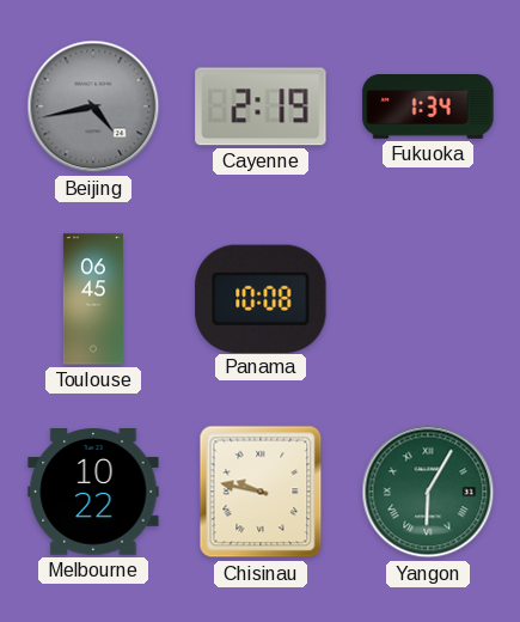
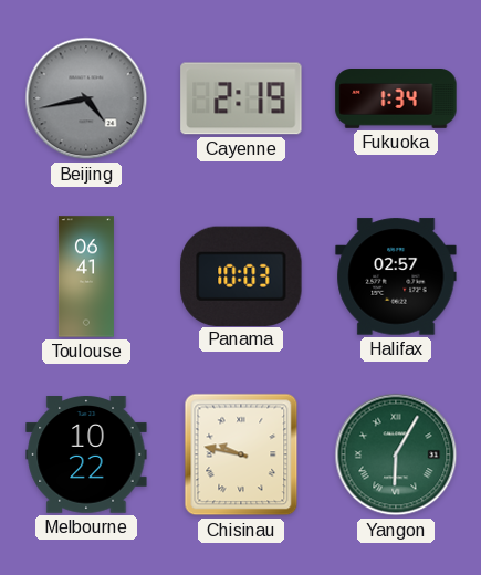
Toulouse: 06:45 -> 06:41 (86, 276)
Panama: 10:08 -> 10:03 (241, 275)
Halifax: none -> 02:57 (396, 276)
